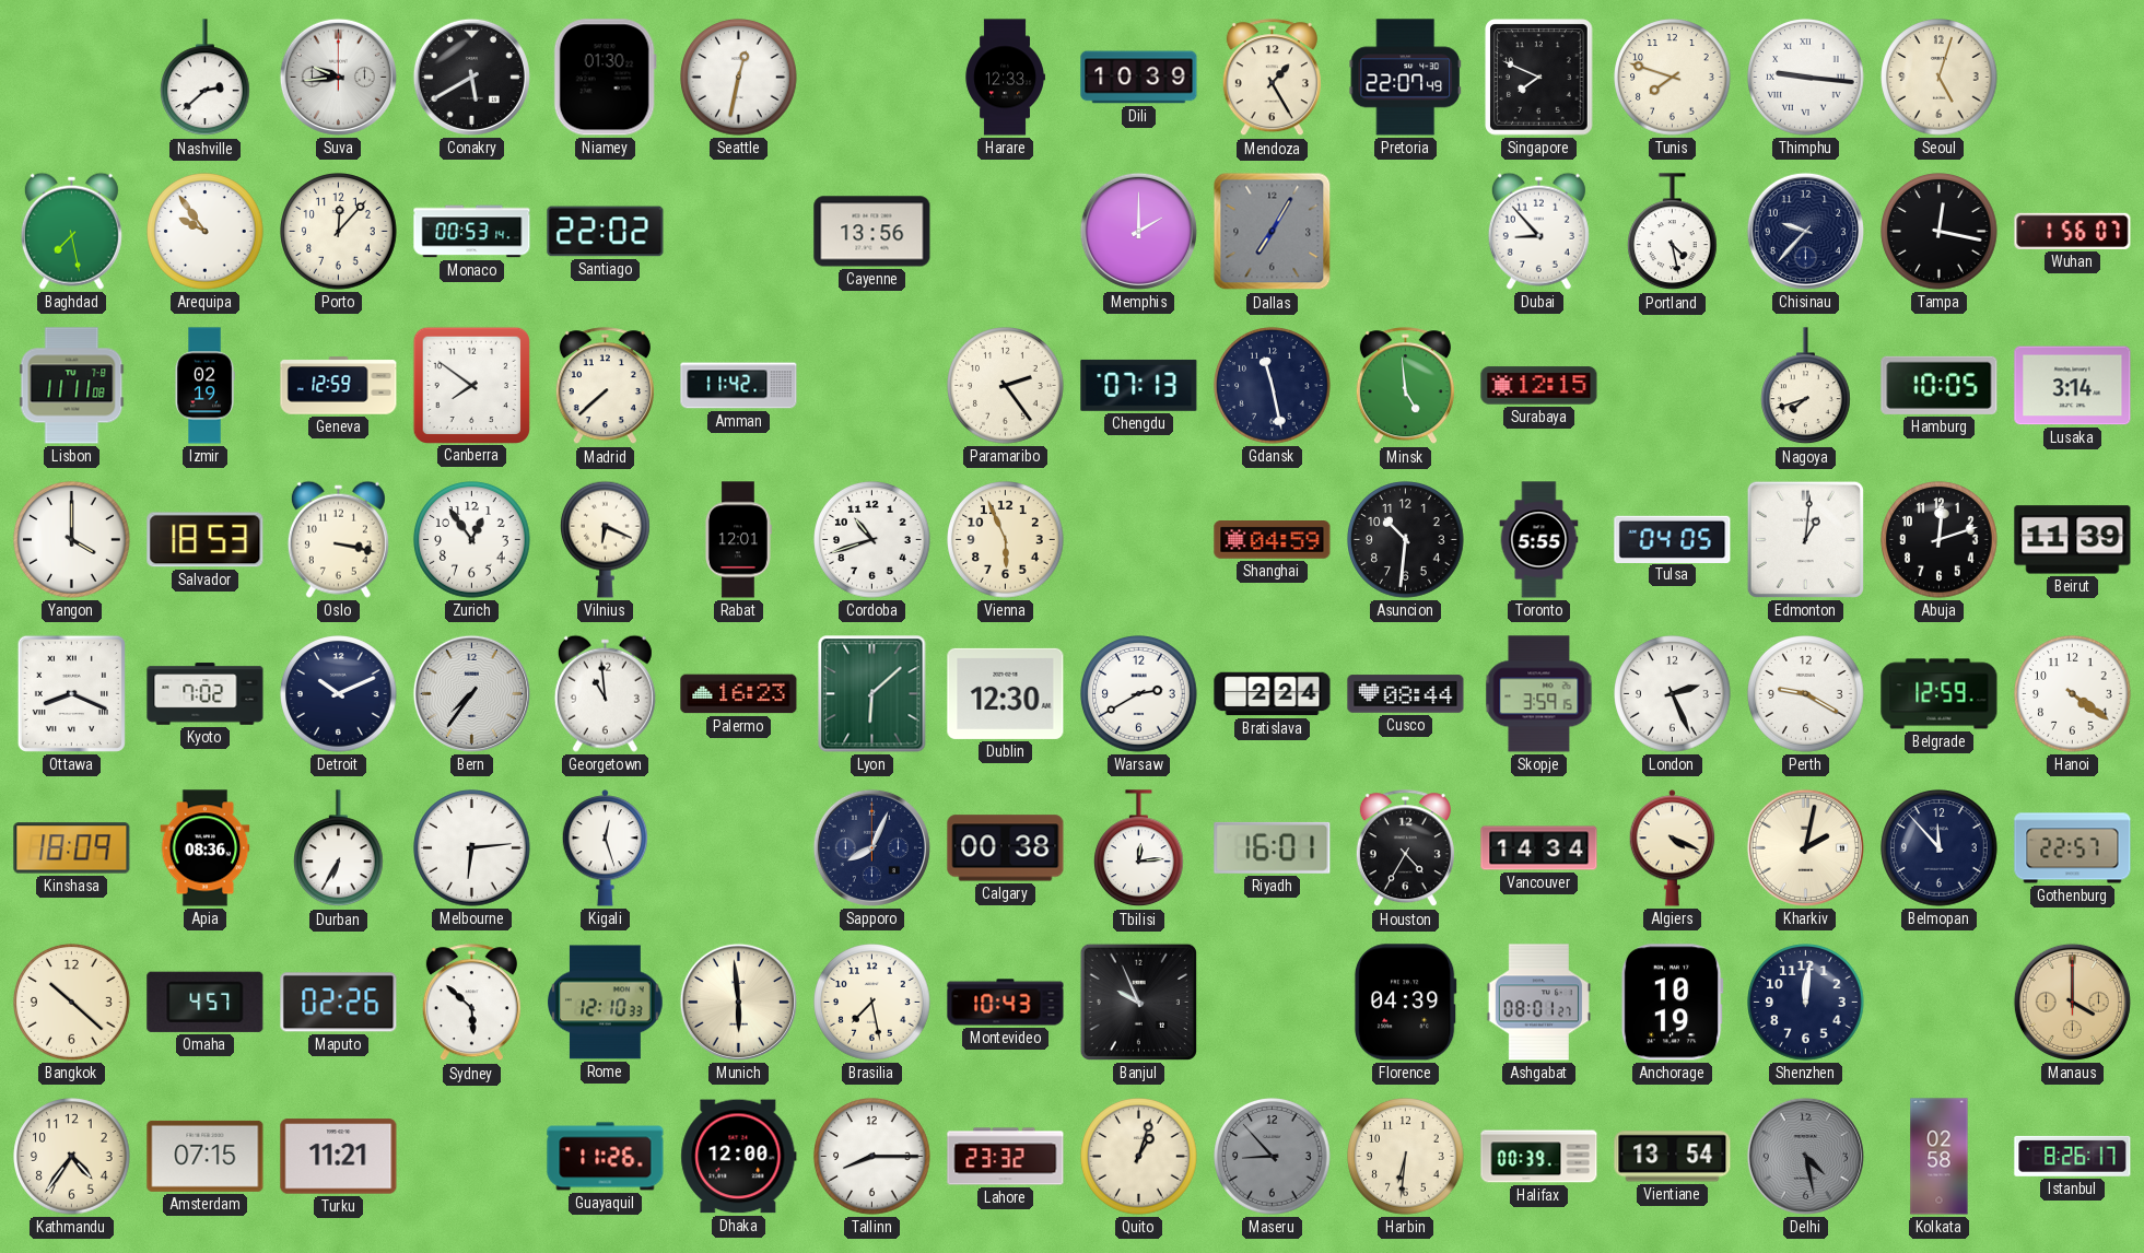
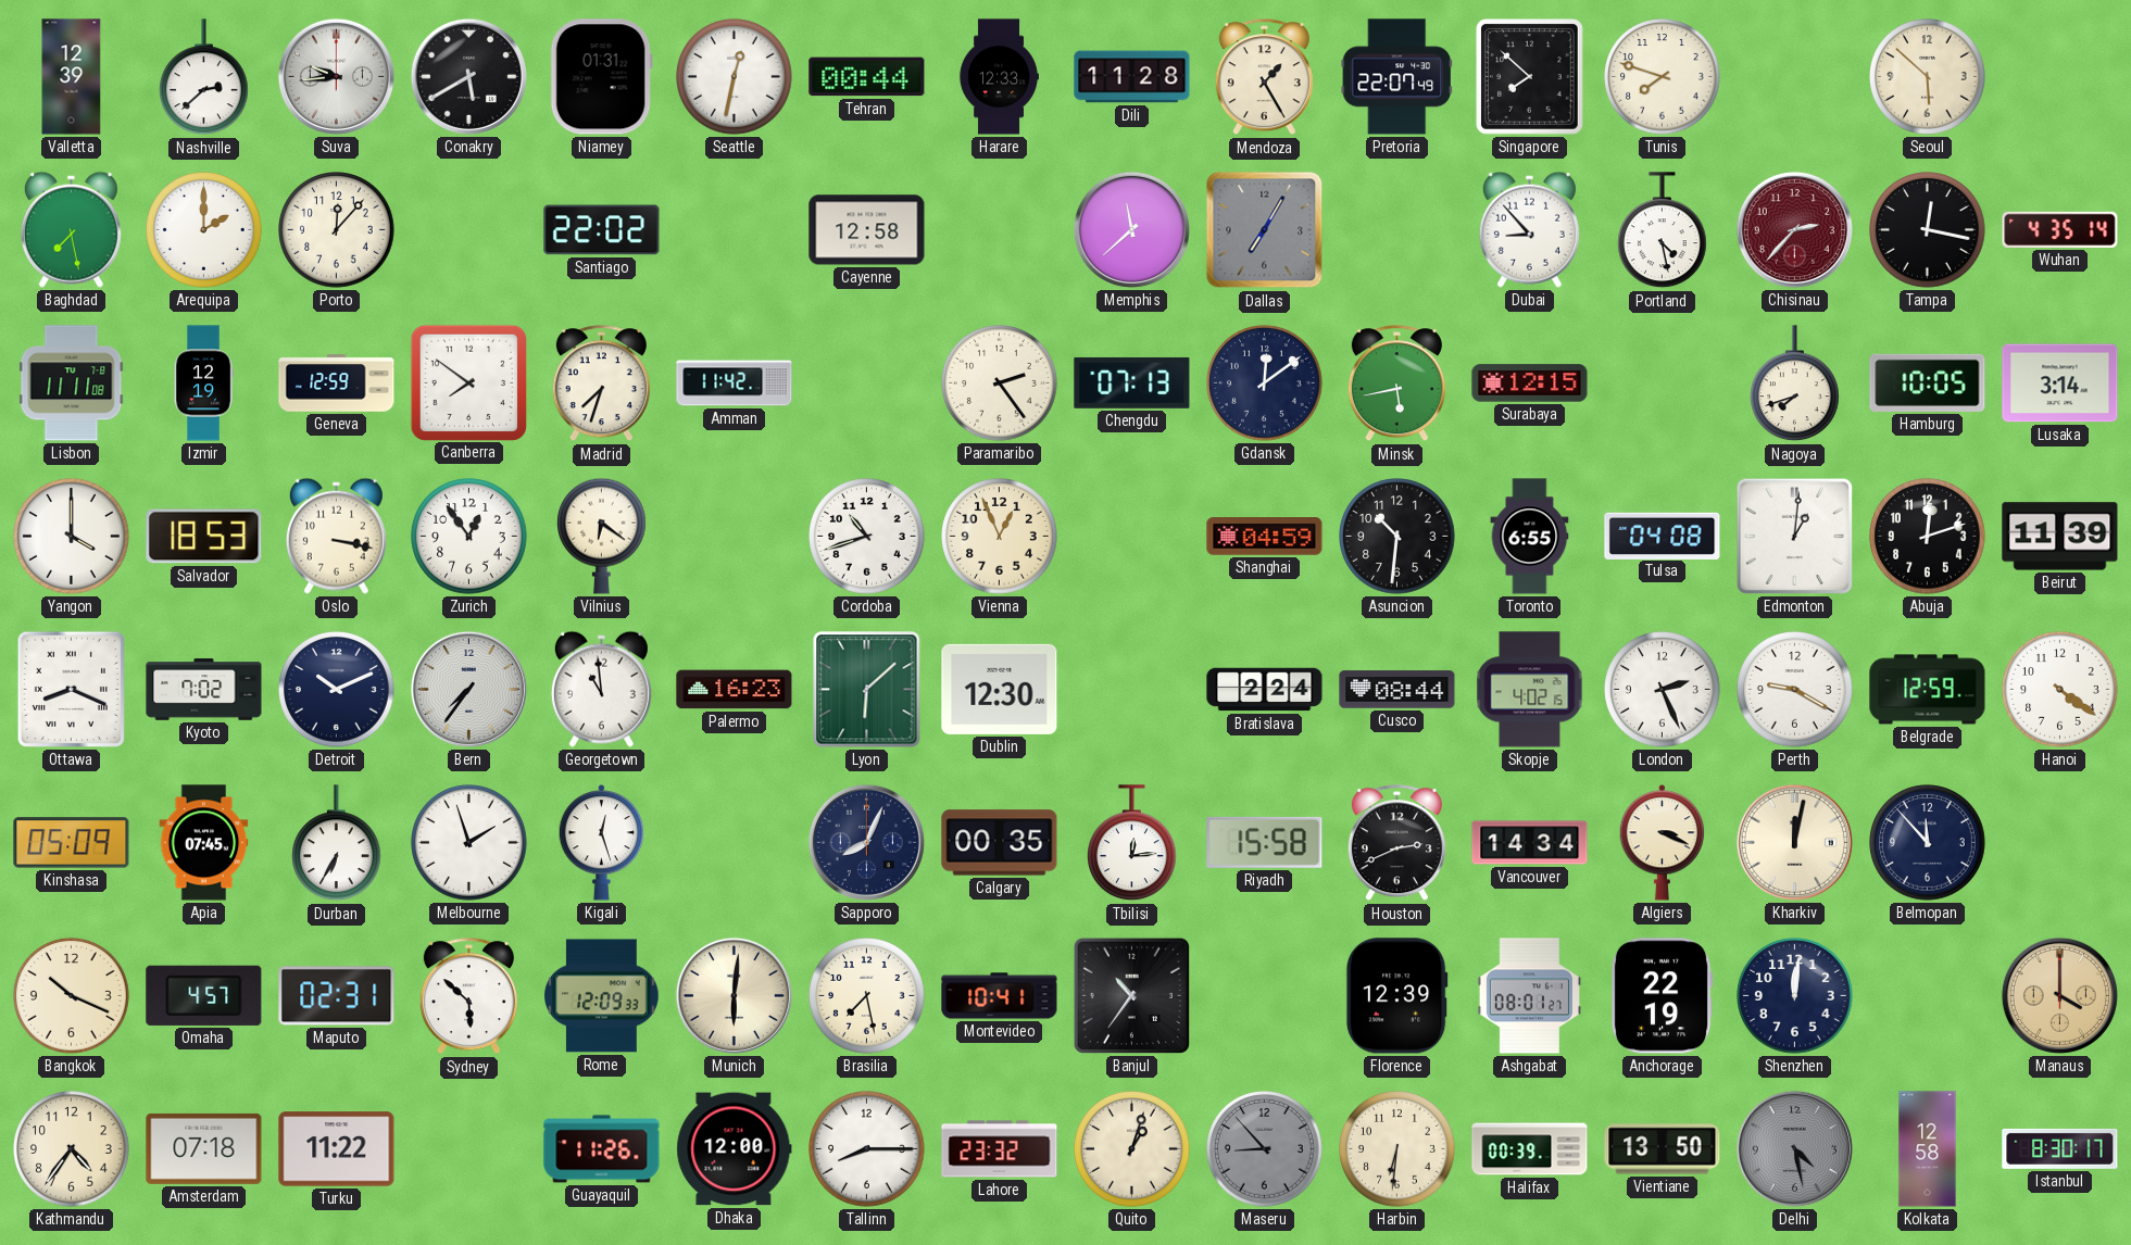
Valletta: none -> 12:39 (72, 77)
Niamey: 01:30 -> 01:31 (601, 77)
Tehran: none -> 00:44 (867, 77)
Dili: 10:39 -> 11:28 (1132, 77)
Singapore: 7:49 -> 7:52 (1530, 77)
Thimphu: 9:16 -> none (1806, 78)
Seoul: 5:03 -> 5:52 (1928, 77)
Arequipa: 9:54 -> 2:00 (204, 230)
Monaco: 00:53 -> none (472, 232)
Cayenne: 13:56 -> 12:58 (867, 230)
Memphis: 2:00 -> 11:38 (1131, 229)
Chisinau: 9:37 -> 2:37 (1794, 229)
Chisinau dial: navy -> burgundy (1794, 229)
Wuhan: 1:56 -> 4:35 (2060, 229)
Izmir: 02:19 -> 12:19 (203, 383)
Madrid: 7:38 -> 7:33 (601, 383)
Gdansk: 11:28 -> 12:09 (1265, 383)
Minsk: 4:59 -> 5:43 (1396, 383)
Vilnius: 6:19 -> 6:21 (602, 536)
Rabat: 12:01 -> none (738, 540)
Vienna: 5:56 -> 12:56 (1000, 537)
Toronto: 5:55 -> 6:55 (1530, 537)
Tulsa: 04:05 -> 04:08 (1663, 536)
Warsaw: 2:40 -> none (1139, 694)
Skopje: 3:59 -> 4:02 (1530, 690)
Kinshasa: 18:09 -> 05:09 (72, 843)
Apia: 08:36 -> 07:45 (204, 843)
Melbourne: 6:14 -> 1:57 (469, 843)
Calgary: 00:38 -> 00:35 (1000, 843)
Riyadh: 16:01 -> 15:58 (1265, 842)
Houston: 4:35 -> 2:41 (1396, 843)
Algiers: 4:19 -> 3:19 (1663, 843)
Kharkiv: 2:02 -> 12:02 (1794, 842)
Gothenburg: 22:57 -> none (2073, 848)
Bangkok: 10:22 -> 10:19 (72, 996)
Maputo: 02:26 -> 02:31 (337, 996)
Rome: 12:10 -> 12:09 (602, 996)
Munich: 5:59 -> 6:01 (734, 995)
Montevideo: 10:43 -> 10:41 (1000, 996)
Banjul: 9:56 -> 10:36 (1131, 995)
Florence: 04:39 -> 12:39 (1396, 996)
Anchorage: 10:19 -> 22:19 (1662, 996)
Amsterdam: 07:15 -> 07:18 (204, 1148)
Turku: 11:21 -> 11:22 (337, 1149)
Vientiane: 13:54 -> 13:50 (1663, 1149)
Kolkata: 02:58 -> 12:58 (1928, 1149)
Istanbul: 8:26 -> 8:30 (2060, 1148)
